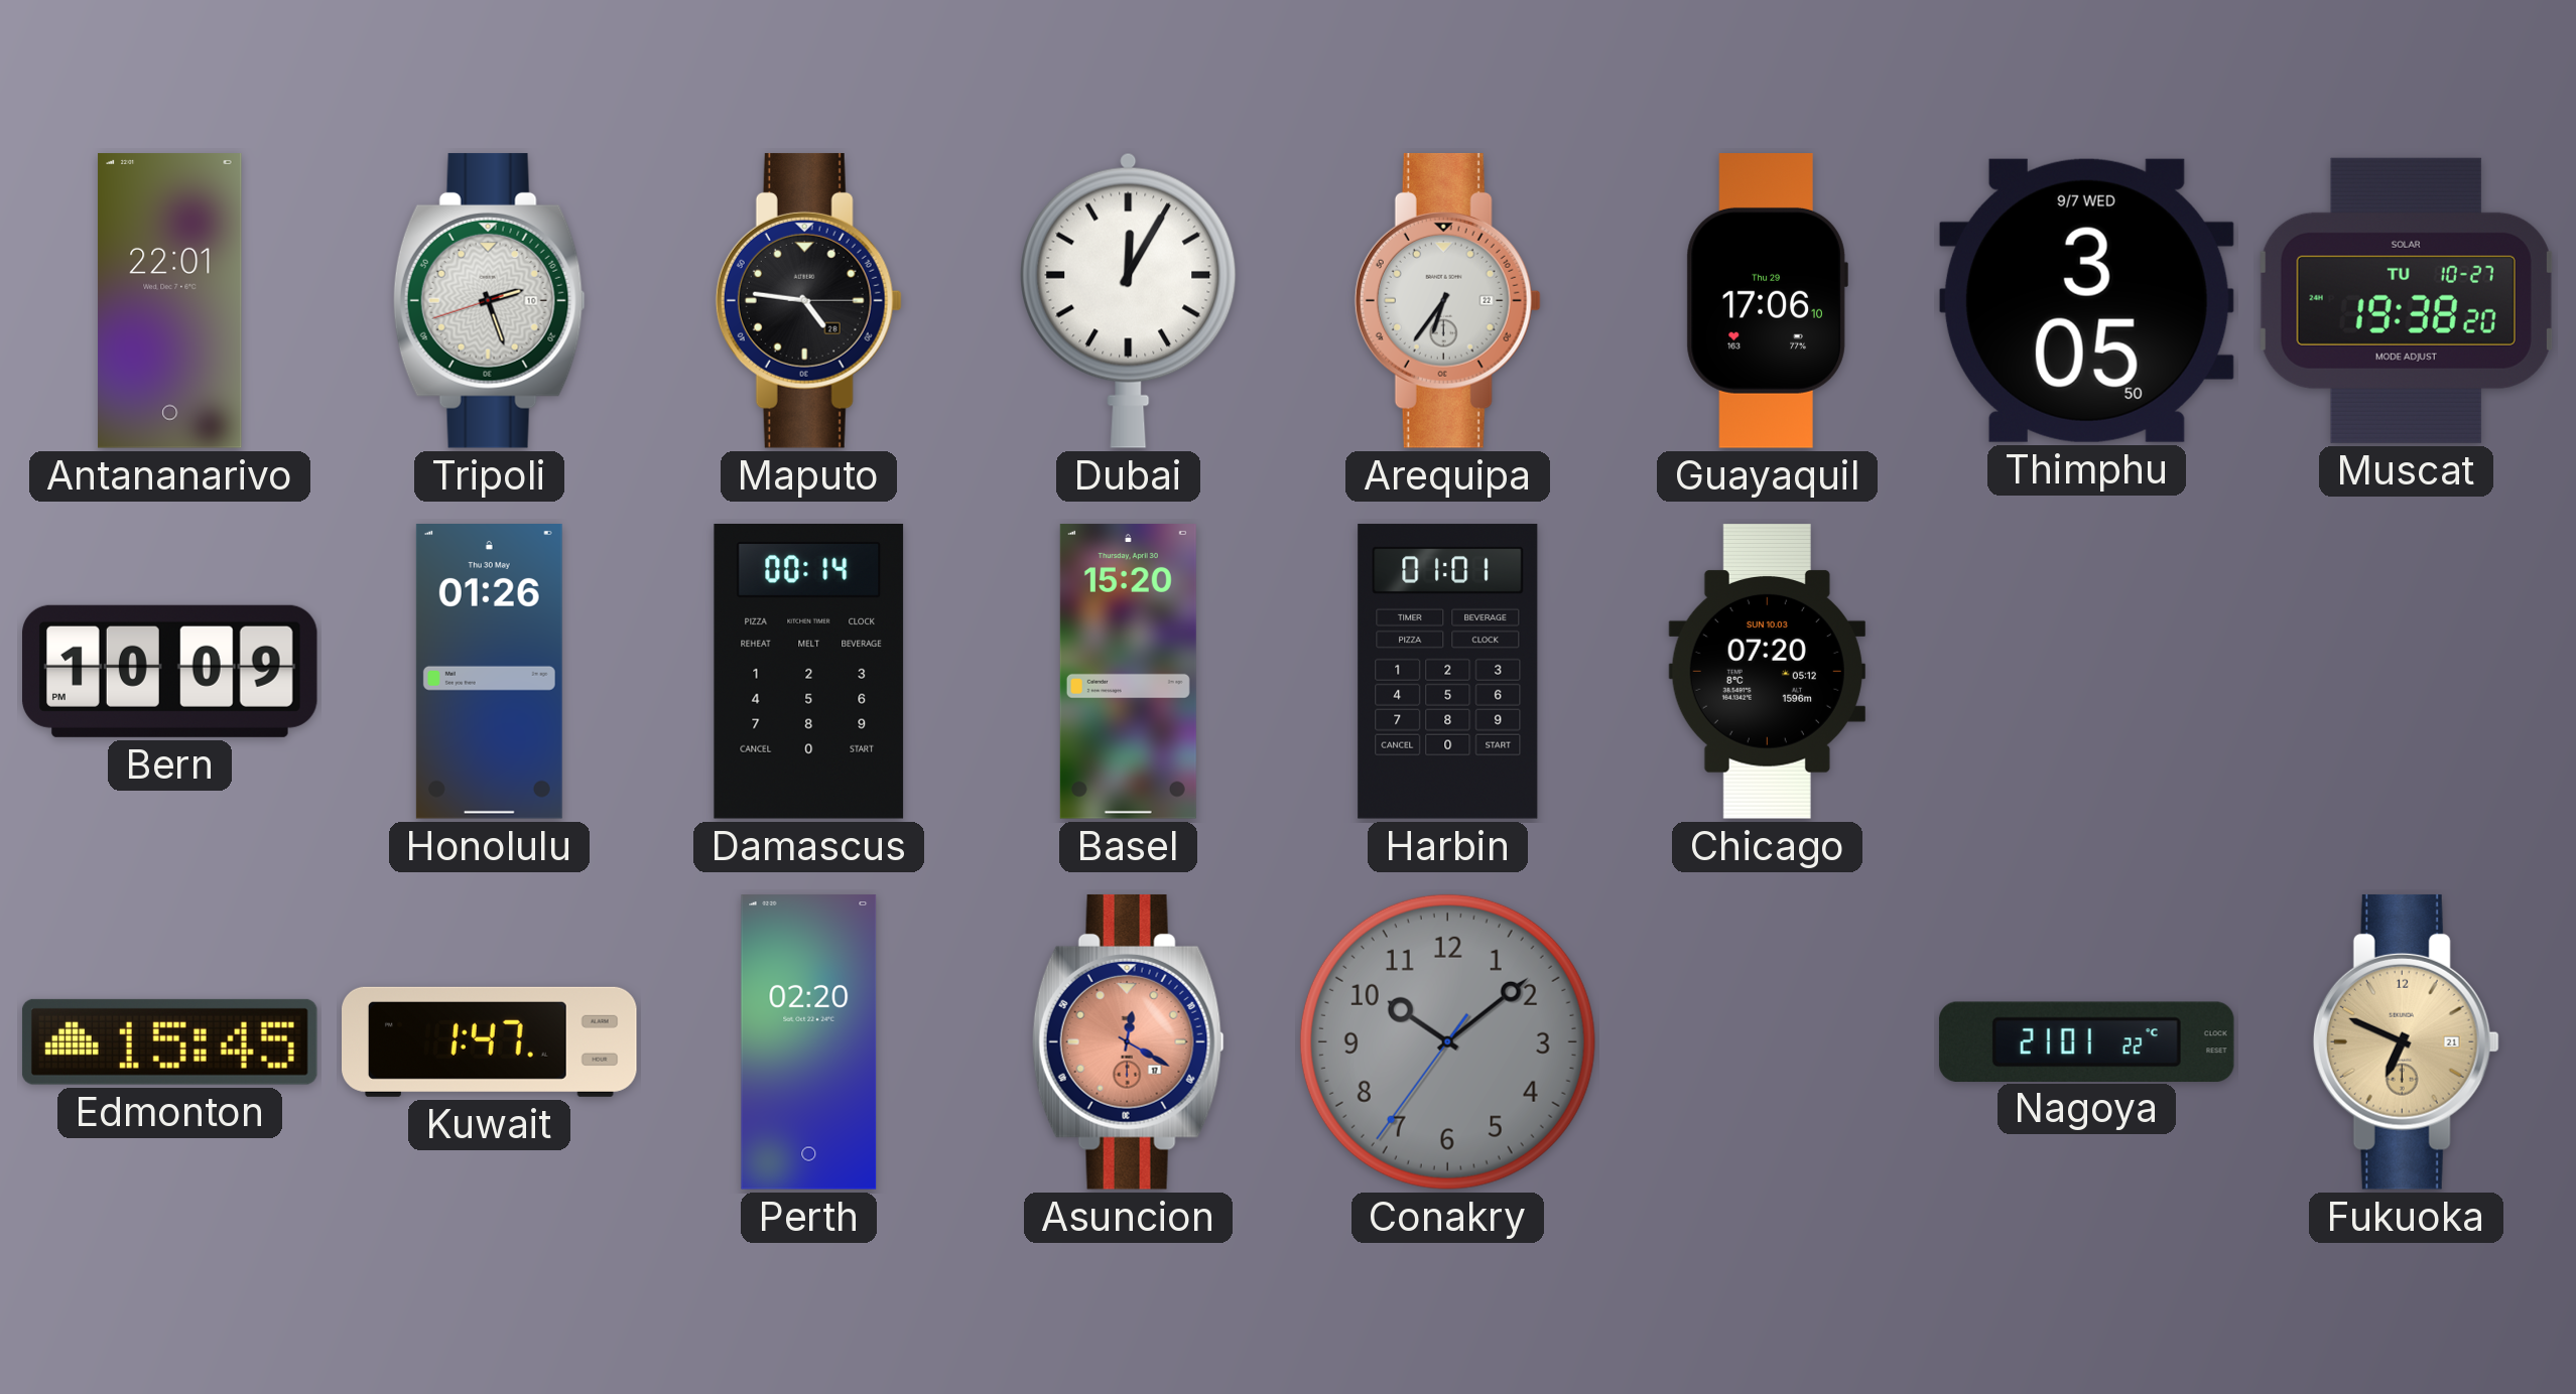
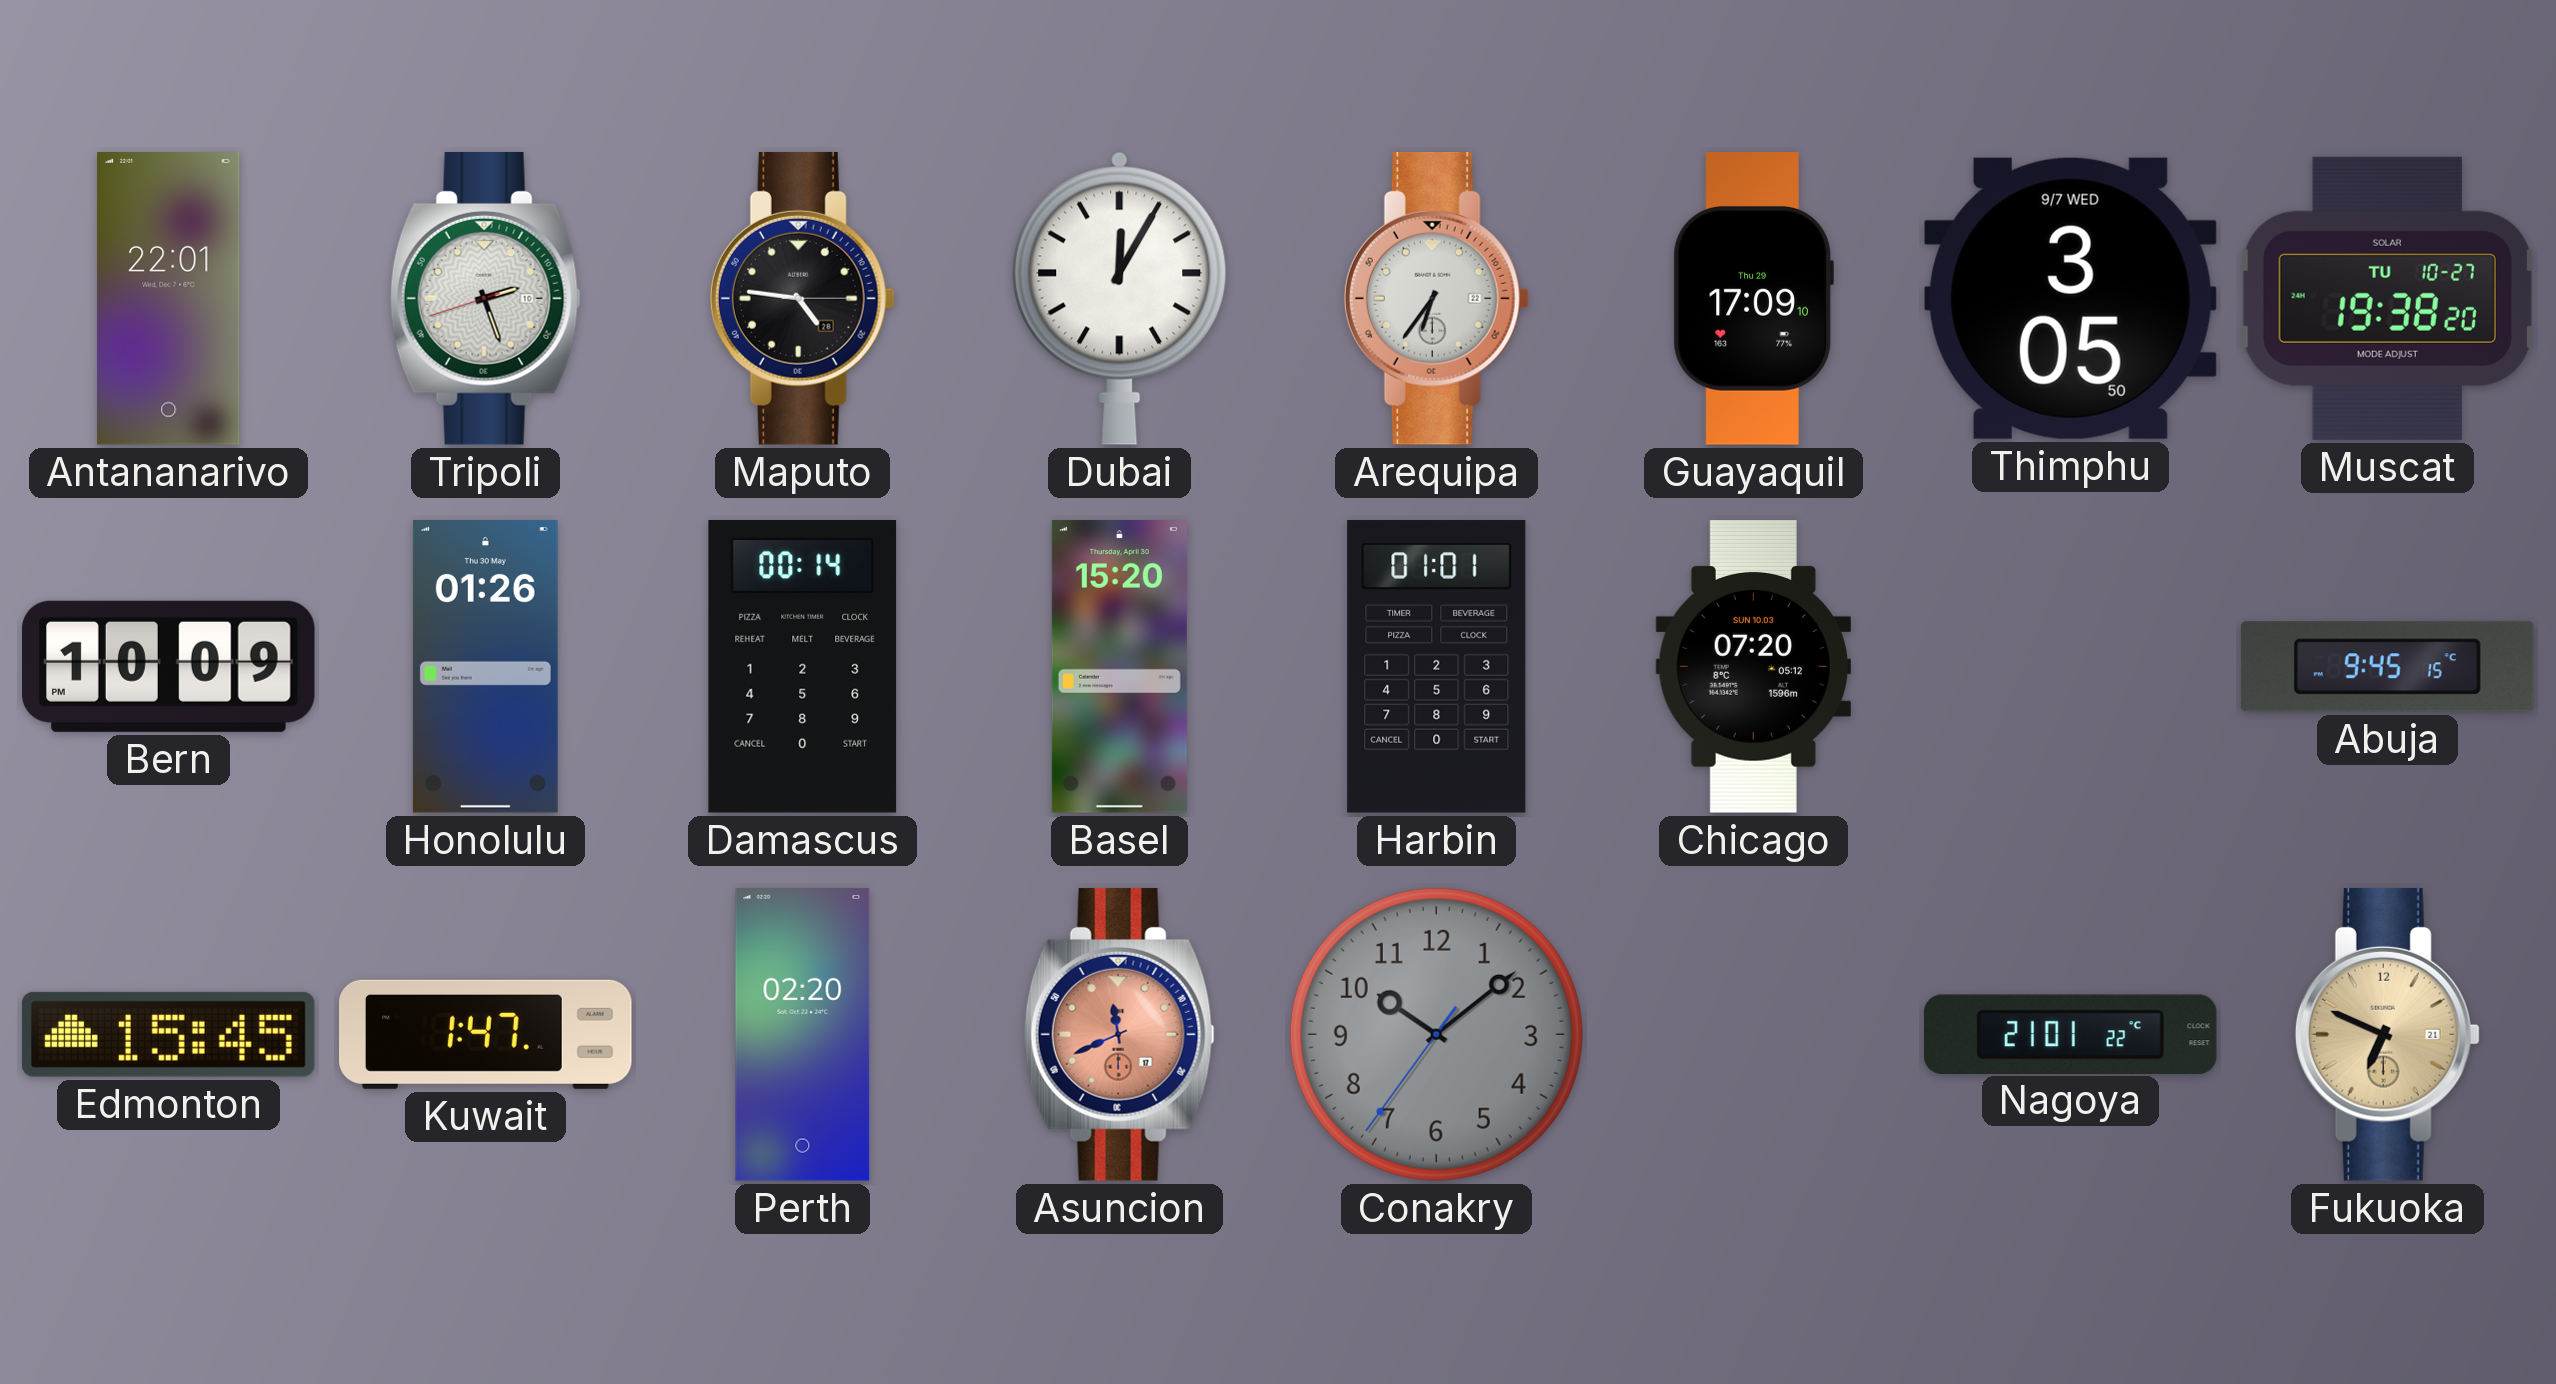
Guayaquil: 17:06 -> 17:09 (1753, 299)
Abuja: none -> 9:45 (2387, 667)
Asuncion: 12:20 -> 11:41 (1119, 1034)
